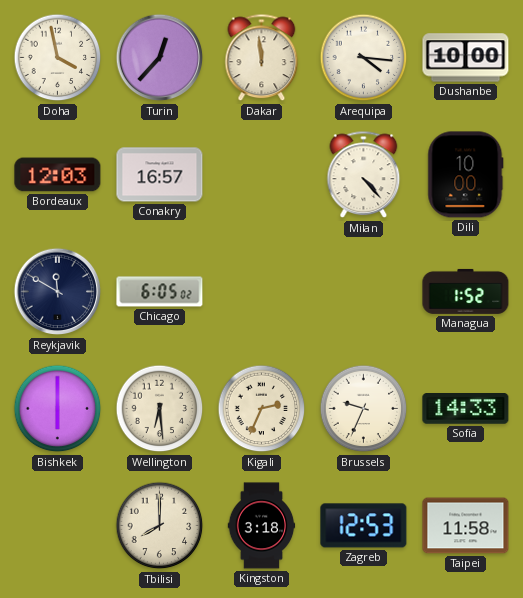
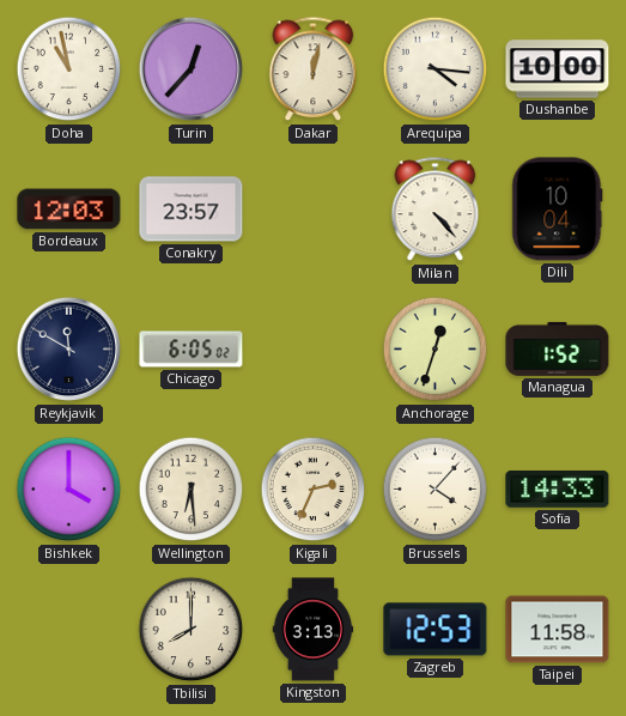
Doha: 3:58 -> 10:58 (69, 69)
Dakar: 11:59 -> 12:02 (314, 69)
Conakry: 16:57 -> 23:57 (192, 210)
Dili: 10:00 -> 10:04 (558, 210)
Anchorage: none -> 12:33 (436, 350)
Bishkek: 6:00 -> 4:00 (69, 490)
Brussels: 9:34 -> 4:07 (436, 490)
Kingston: 3:18 -> 3:13 (314, 630)
